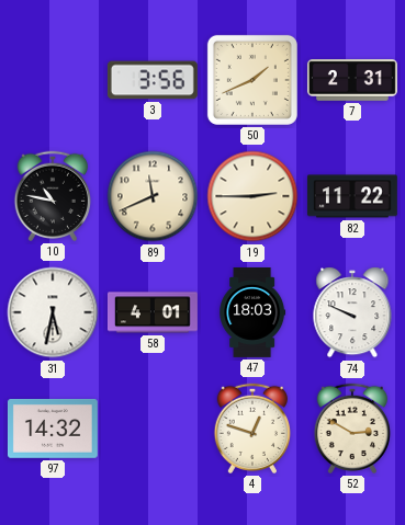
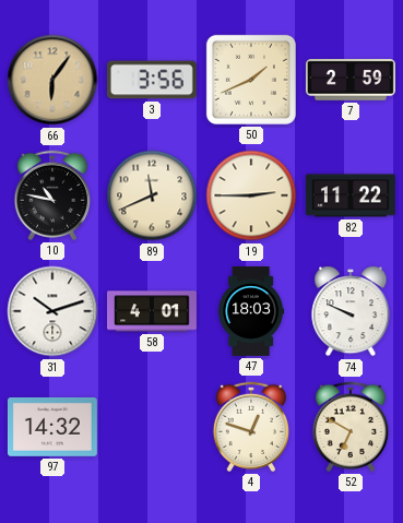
66: none -> 6:06 (52, 80)
7: 2:31 -> 2:59 (351, 80)
31: 5:32 -> 10:12 (52, 311)
52: 2:50 -> 6:50 (349, 427)
